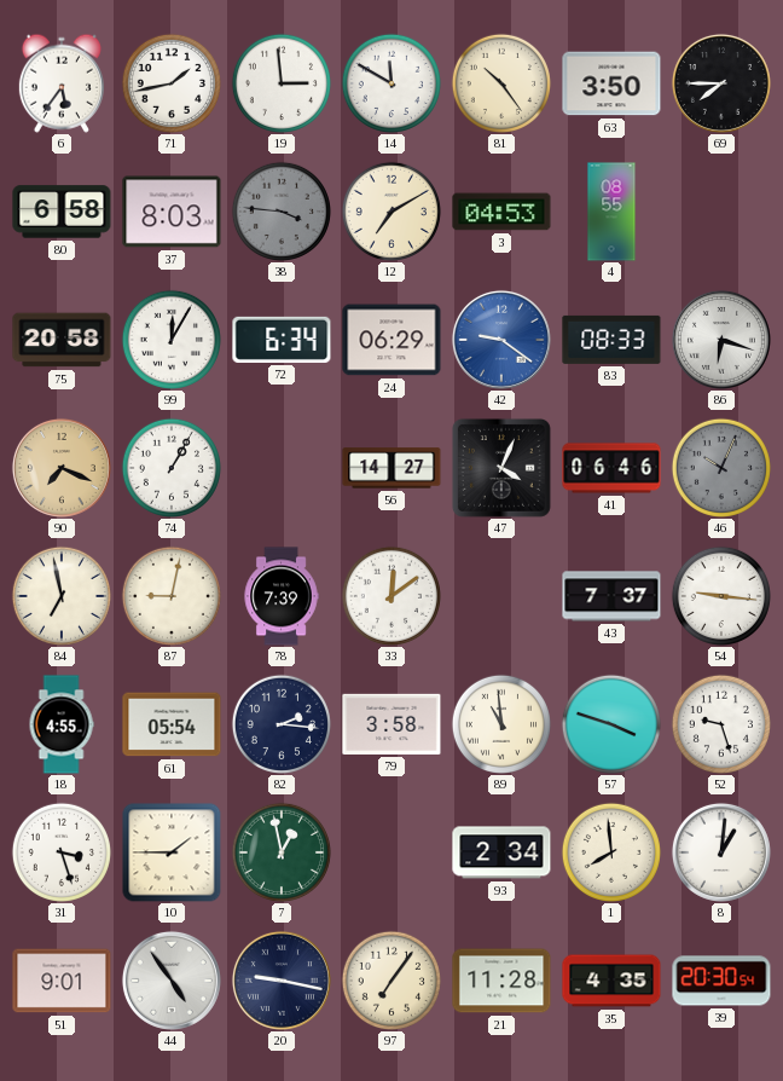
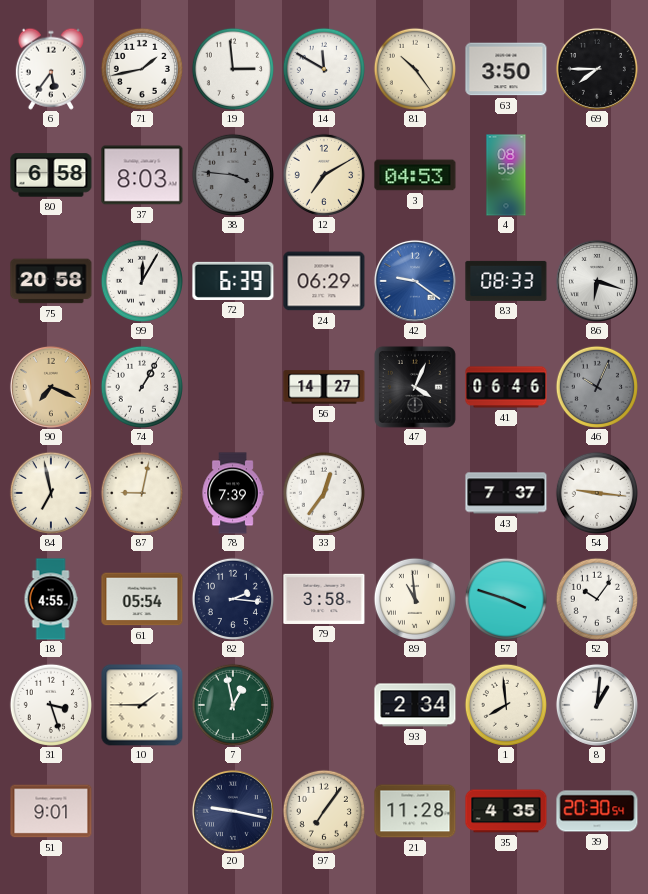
72: 6:34 -> 6:39 (233, 281)
33: 12:09 -> 12:36 (324, 493)
52: 9:27 -> 10:06 (597, 599)
44: 4:54 -> none (172, 981)
